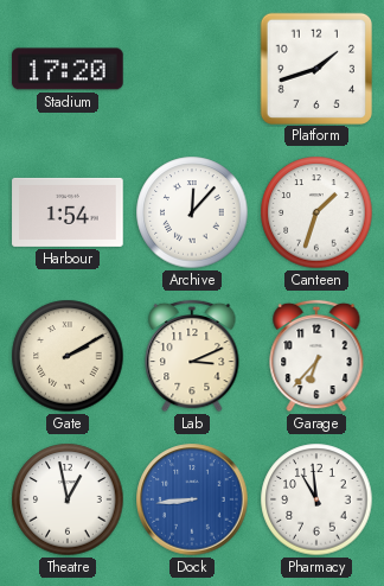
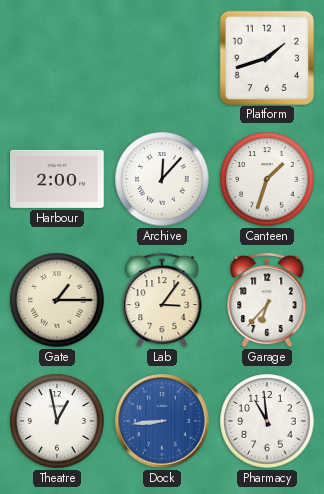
Stadium: 17:20 -> none (68, 69)
Harbour: 1:54 -> 2:00 (57, 179)
Gate: 2:10 -> 1:15 (57, 300)
Lab: 3:11 -> 3:06 (162, 300)
